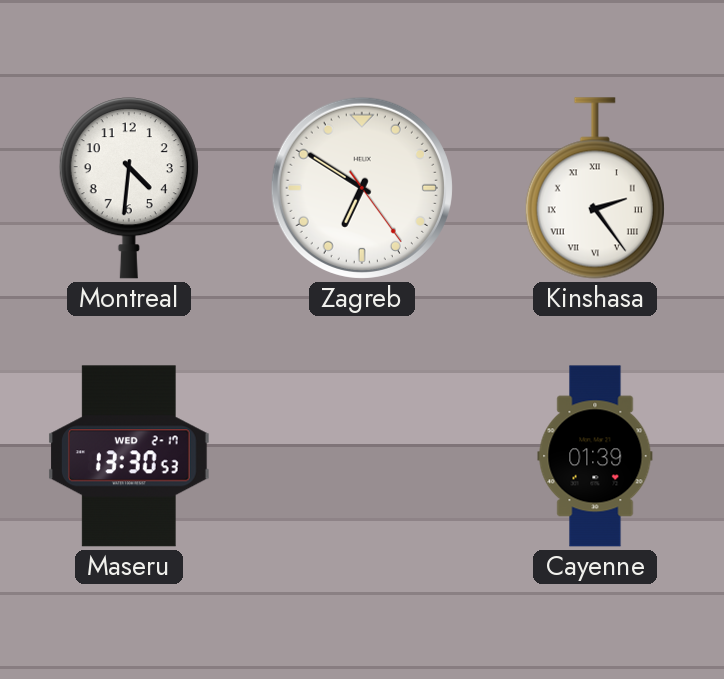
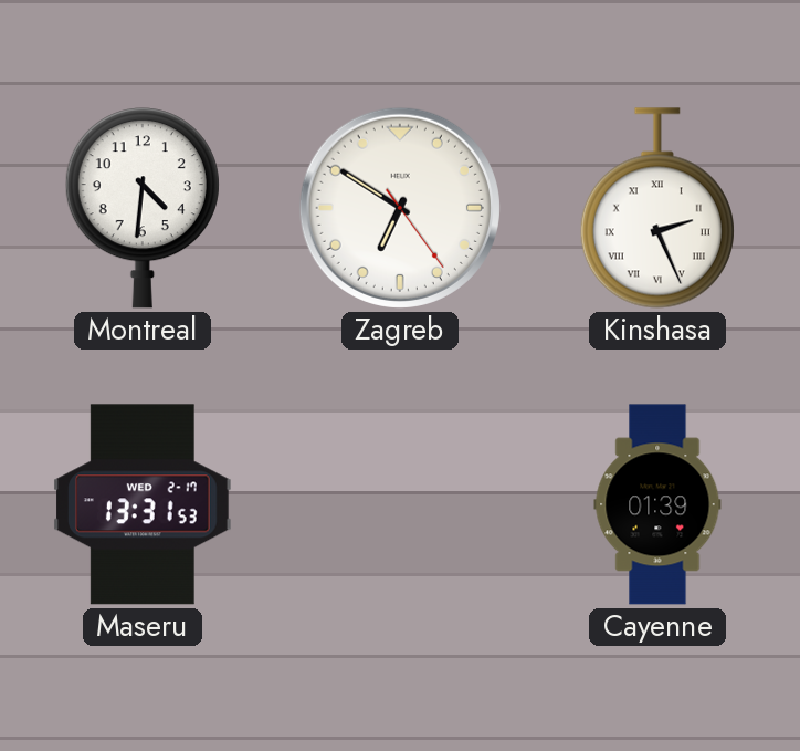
Kinshasa: 2:24 -> 2:26 (657, 208)
Maseru: 13:30 -> 13:31 (144, 504)
